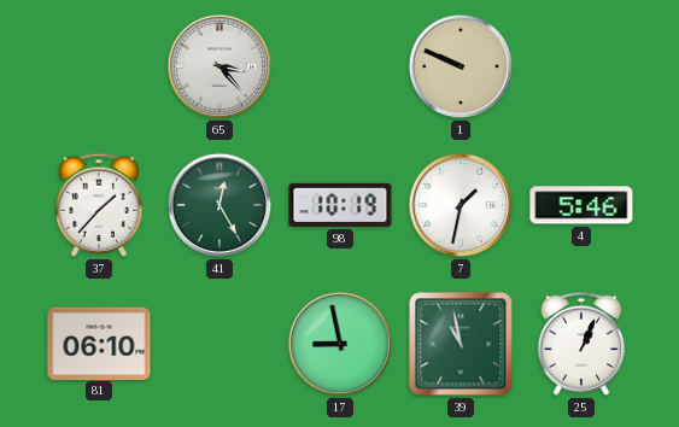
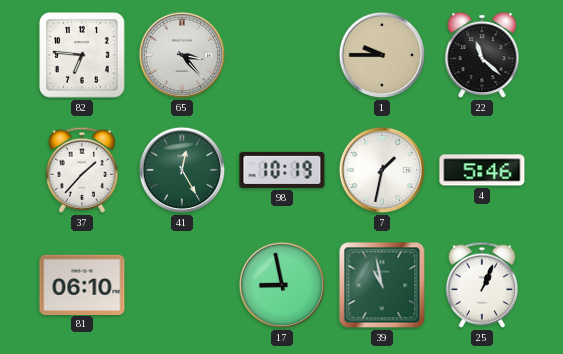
82: none -> 6:46 (82, 55)
1: 9:49 -> 9:45 (382, 55)
22: none -> 11:22 (482, 55)
